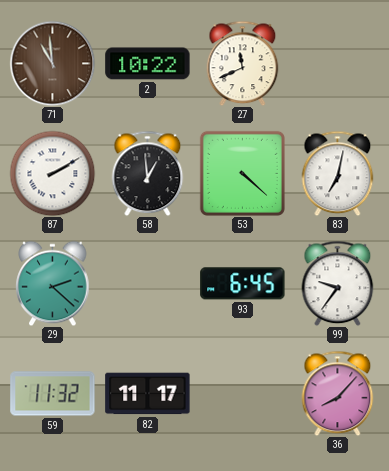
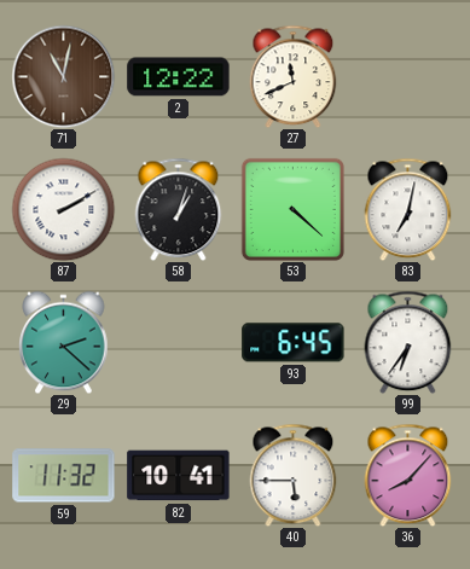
71: 10:59 -> 11:02 (63, 76)
2: 10:22 -> 12:22 (179, 77)
58: 12:59 -> 1:03 (179, 209)
99: 9:36 -> 6:36 (408, 342)
82: 11:17 -> 10:41 (179, 476)
40: none -> 5:45 (294, 475)
